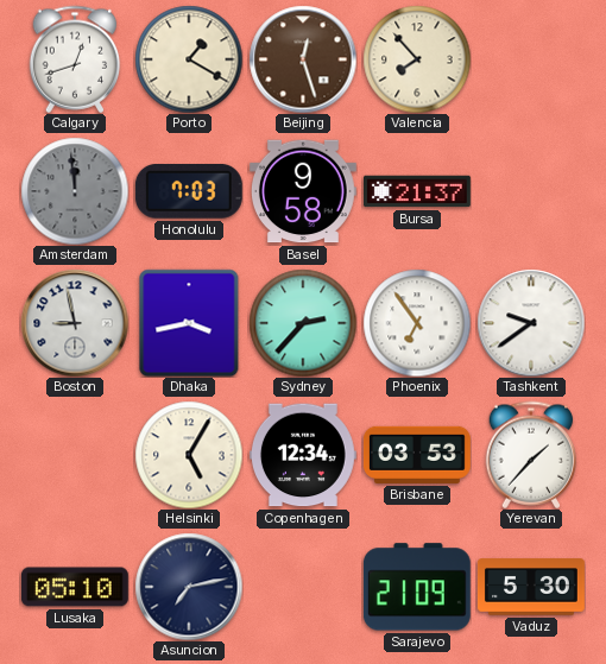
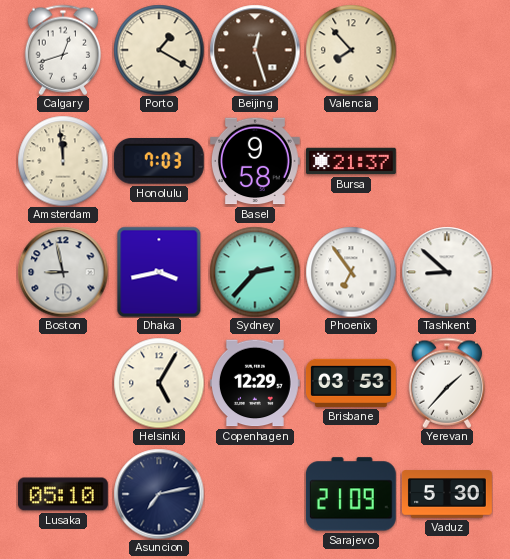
Amsterdam dial: grey -> cream (63, 161)
Tashkent: 9:39 -> 8:52 (447, 272)
Copenhagen: 12:34 -> 12:29 (255, 383)
